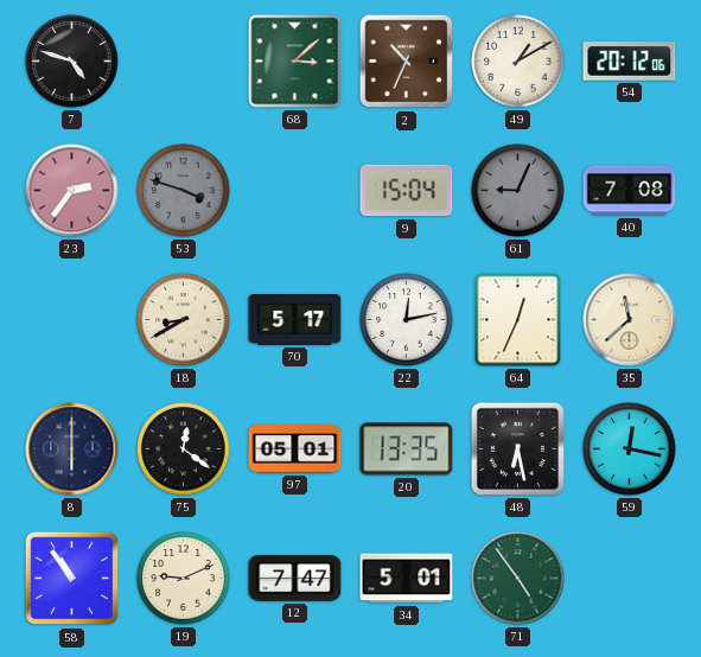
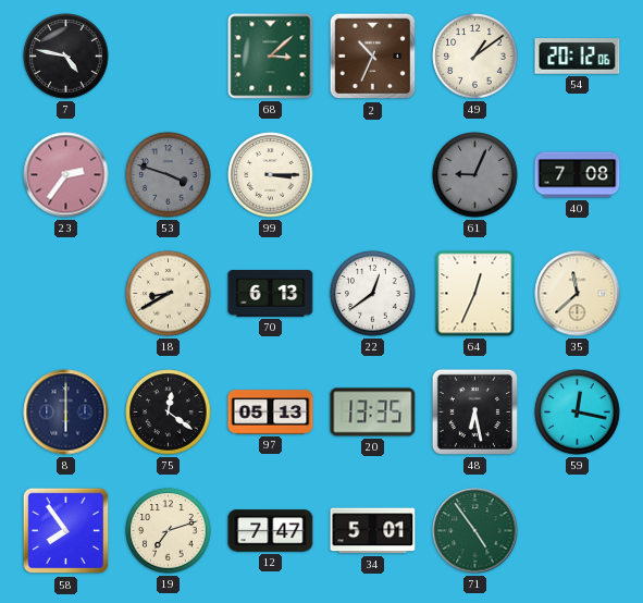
7: 4:48 -> 4:47 (66, 57)
49: 1:10 -> 1:09 (475, 57)
99: none -> 3:15 (271, 175)
9: 15:04 -> none (407, 191)
70: 5:17 -> 6:13 (271, 294)
22: 12:13 -> 12:39 (373, 294)
97: 05:01 -> 05:13 (271, 413)
58: 10:54 -> 7:54 (66, 531)
19: 9:11 -> 7:12 (169, 531)
